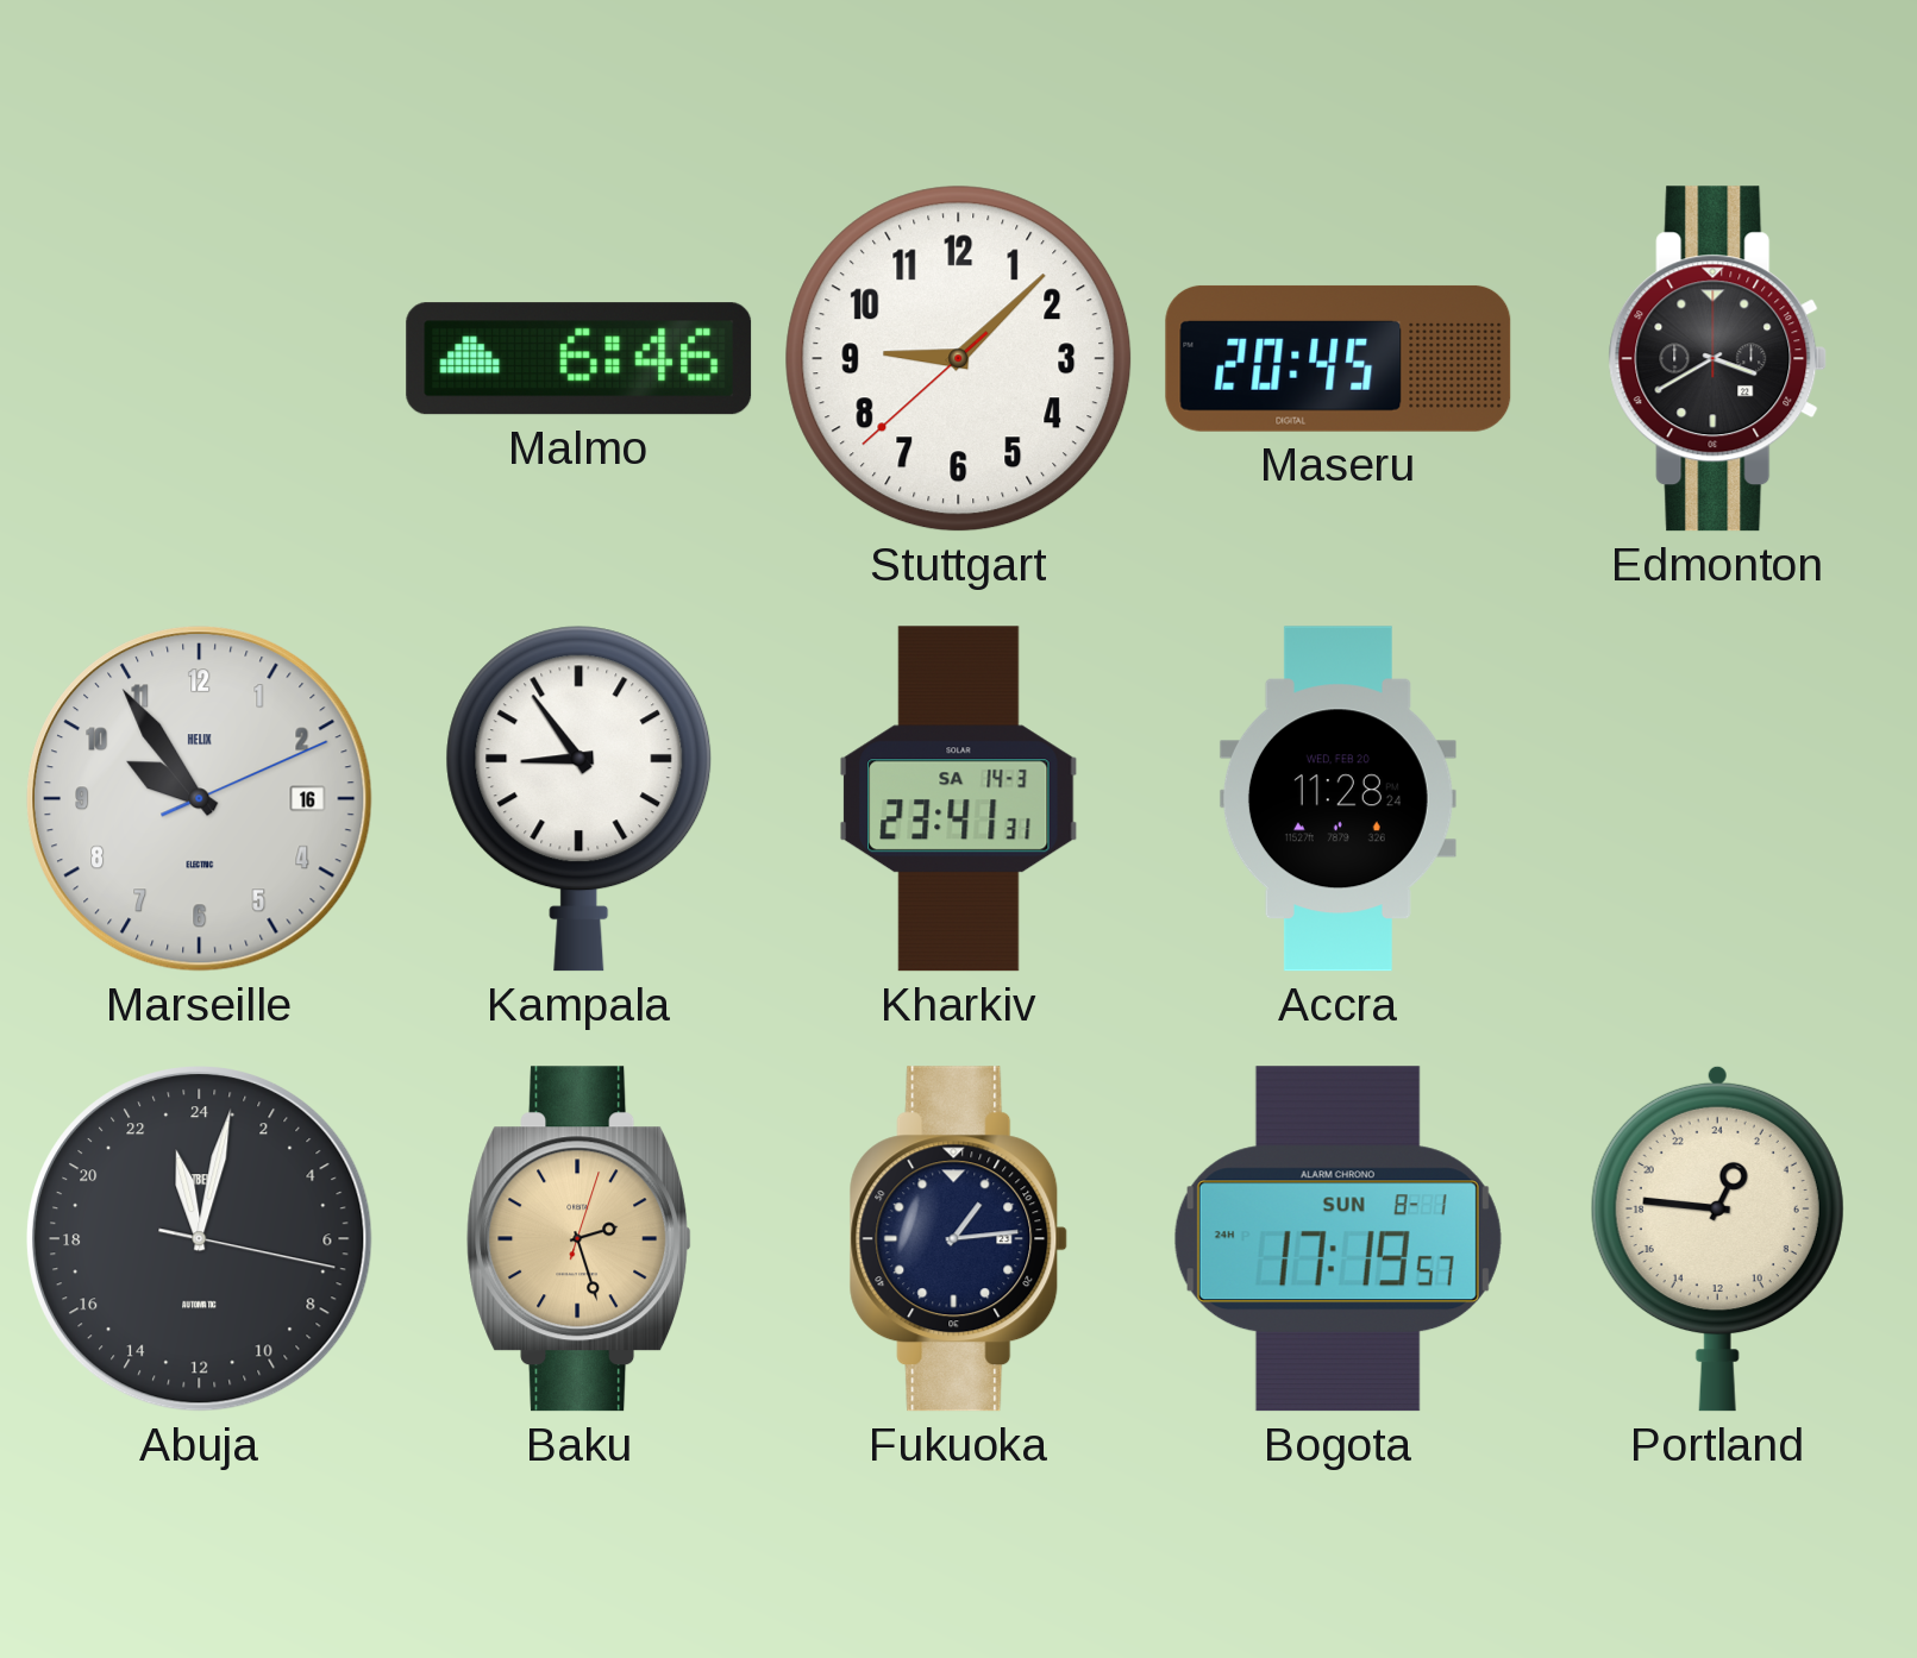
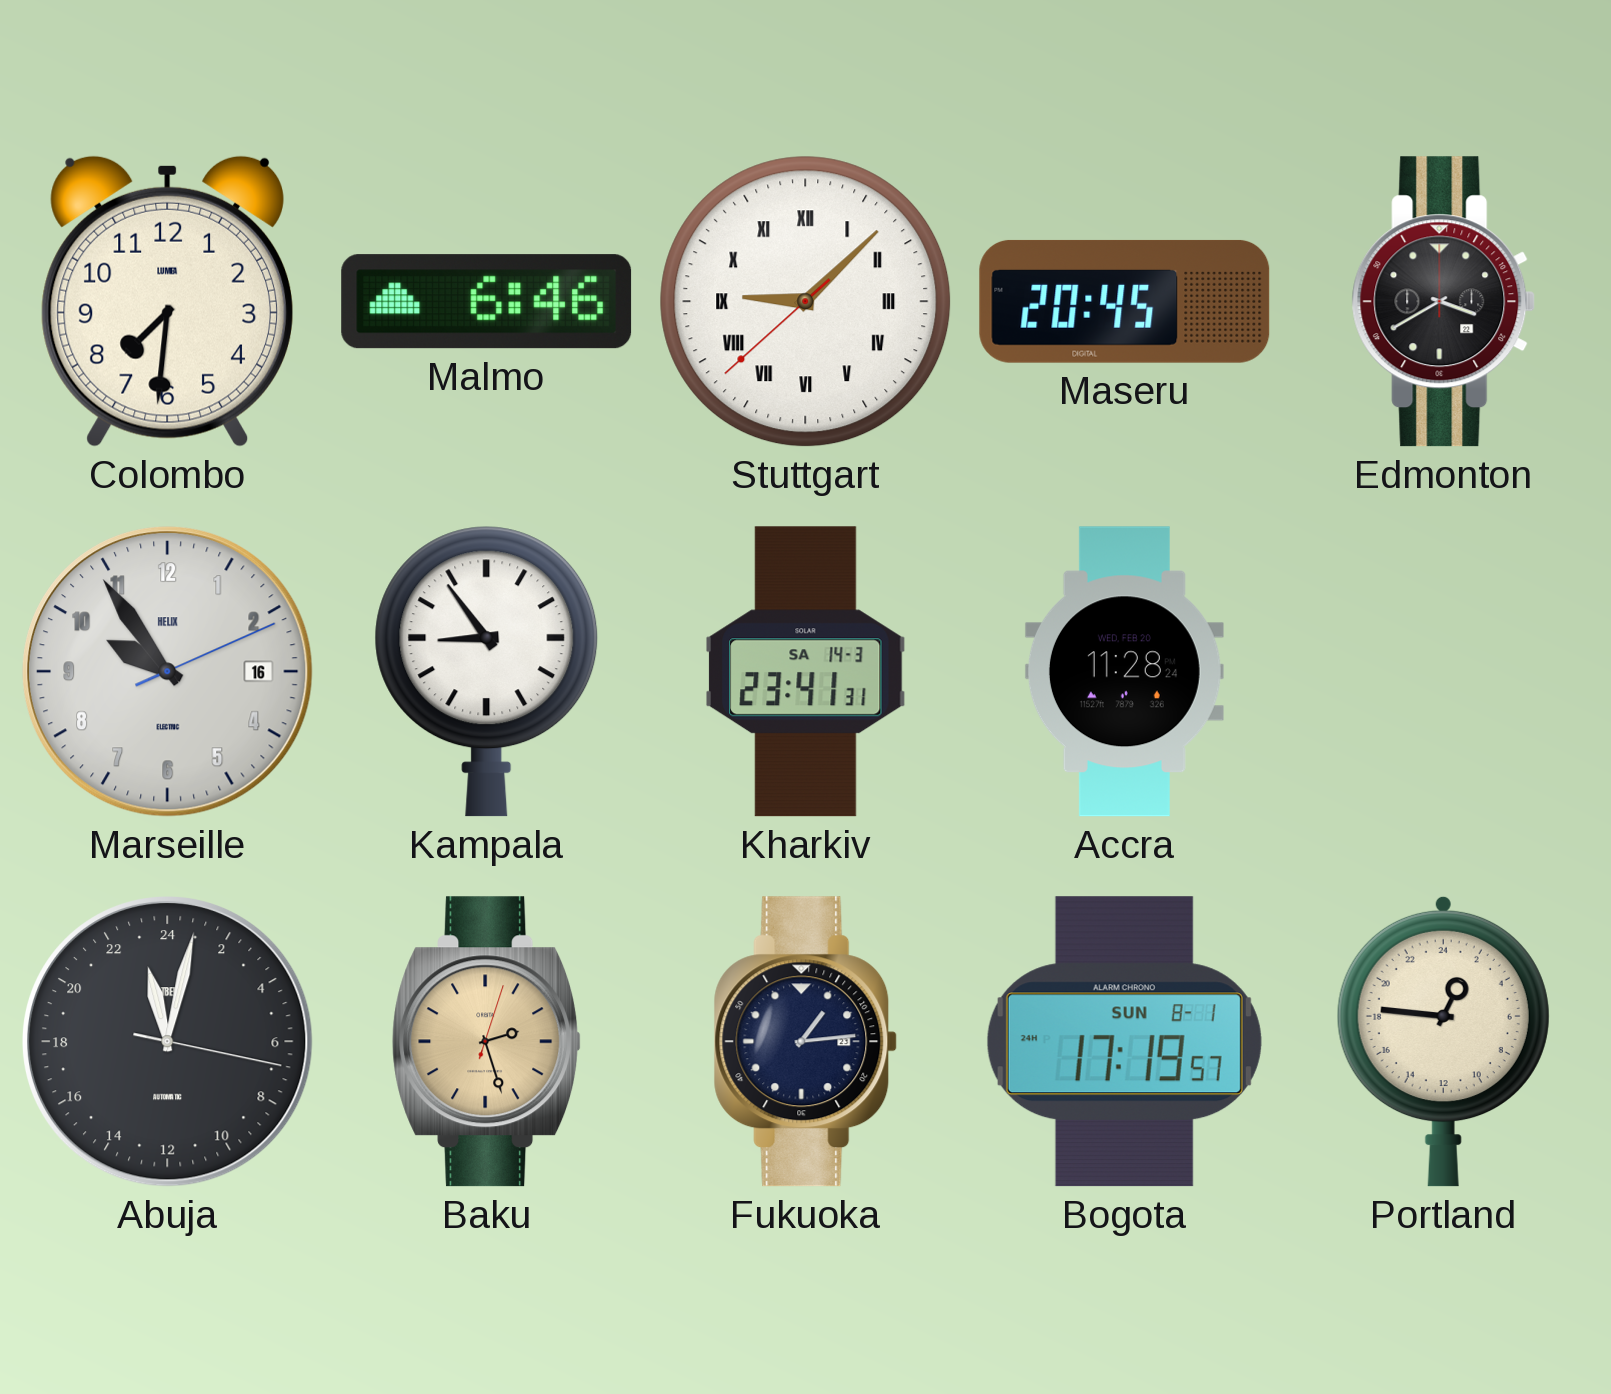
Colombo: none -> 7:31 (167, 301)
Stuttgart numerals: Arabic -> Roman (806, 302)
